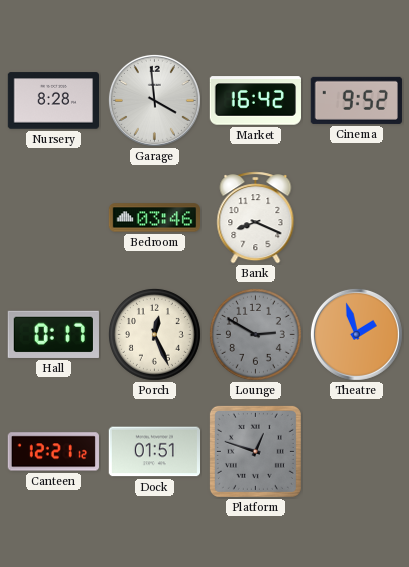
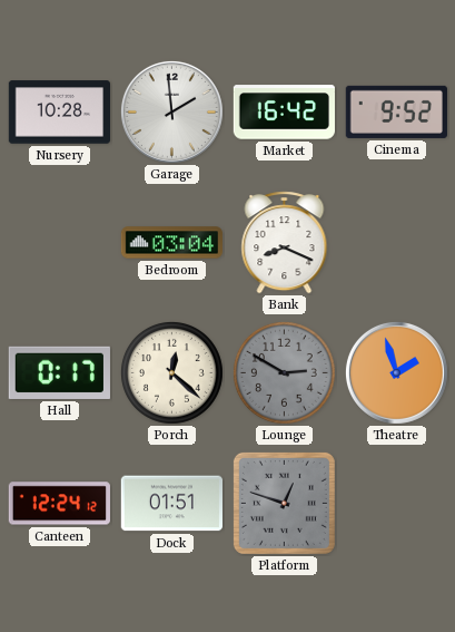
Nursery: 8:28 -> 10:28 (59, 113)
Garage: 3:59 -> 1:59 (171, 111)
Bedroom: 03:46 -> 03:04 (171, 243)
Porch: 12:26 -> 12:22 (171, 372)
Canteen: 12:21 -> 12:24 (59, 504)
